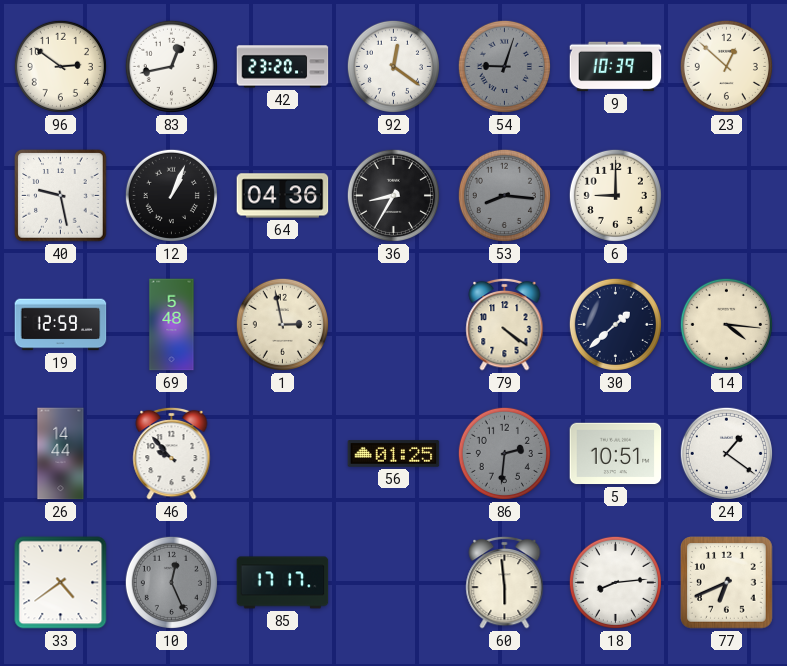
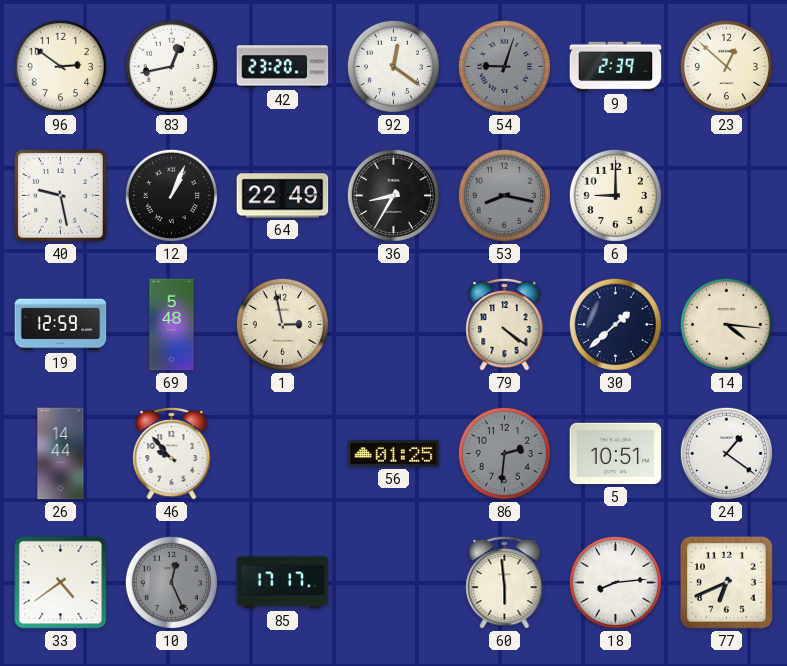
9: 10:39 -> 2:39 (616, 67)
64: 04:36 -> 22:49 (283, 196)
53: 8:16 -> 8:17 (504, 195)
